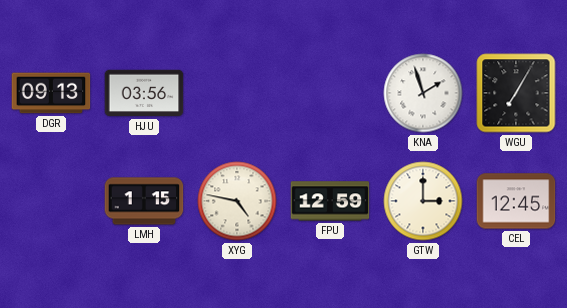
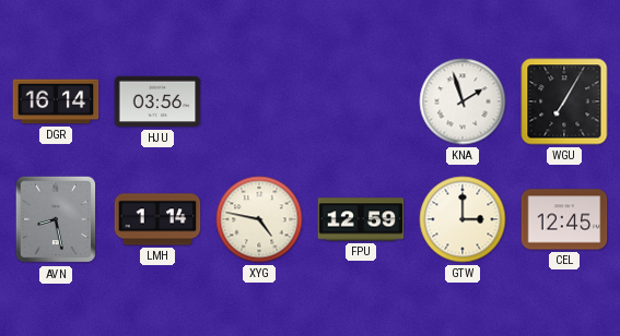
DGR: 09:13 -> 16:14 (56, 101)
AVN: none -> 8:28 (56, 219)
LMH: 1:15 -> 1:14 (157, 219)
